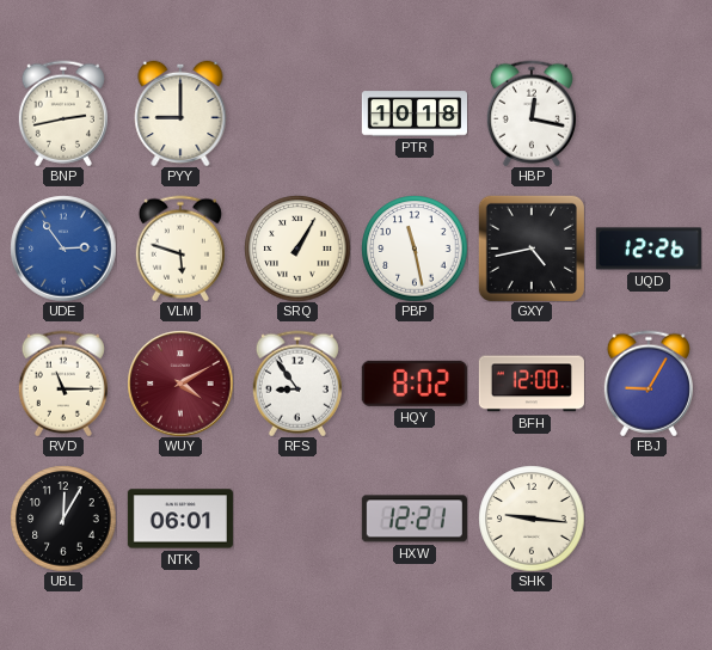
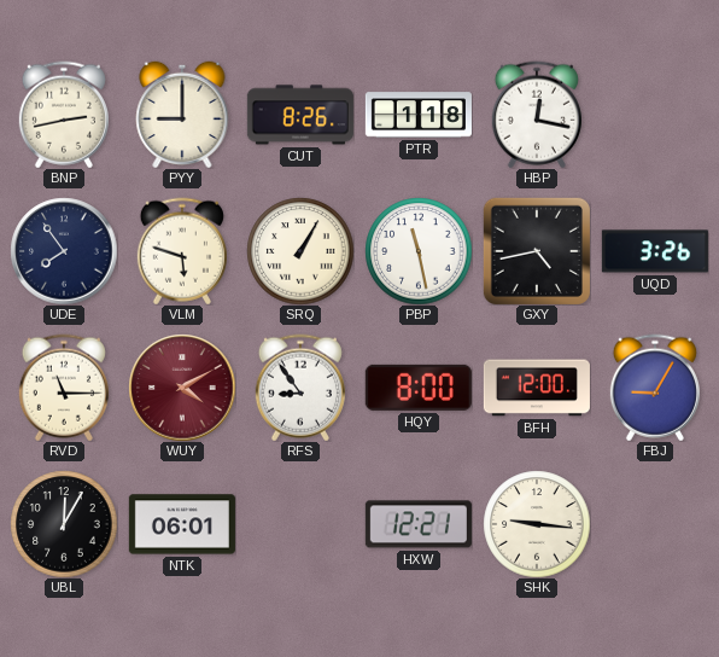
CUT: none -> 8:26 (300, 115)
PTR: 10:18 -> 1:18 (419, 115)
UDE: 2:54 -> 7:54 (64, 251)
UDE dial: blue -> navy (64, 251)
UQD: 12:26 -> 3:26 (655, 251)
HQY: 8:02 -> 8:00 (419, 388)
